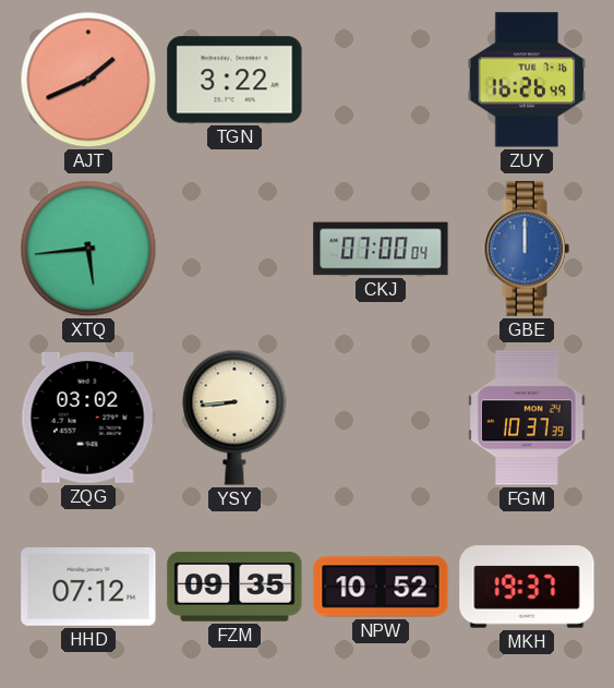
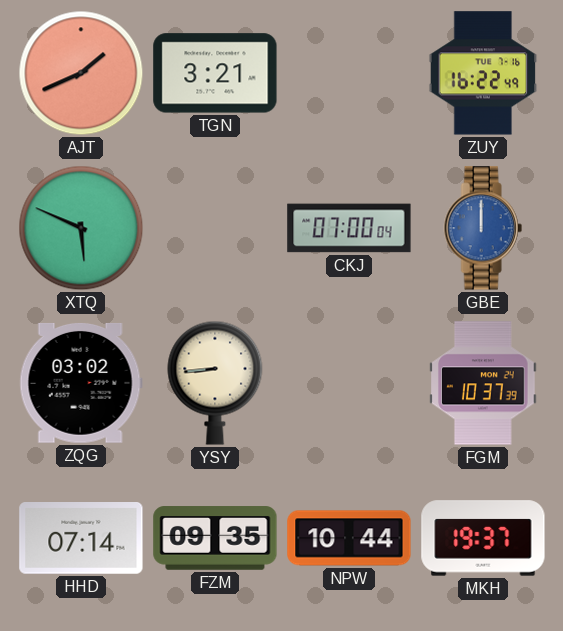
TGN: 3:22 -> 3:21 (215, 73)
ZUY: 16:26 -> 16:22 (483, 73)
XTQ: 5:44 -> 5:49 (81, 228)
HHD: 07:12 -> 07:14 (81, 539)
NPW: 10:52 -> 10:44 (349, 538)
